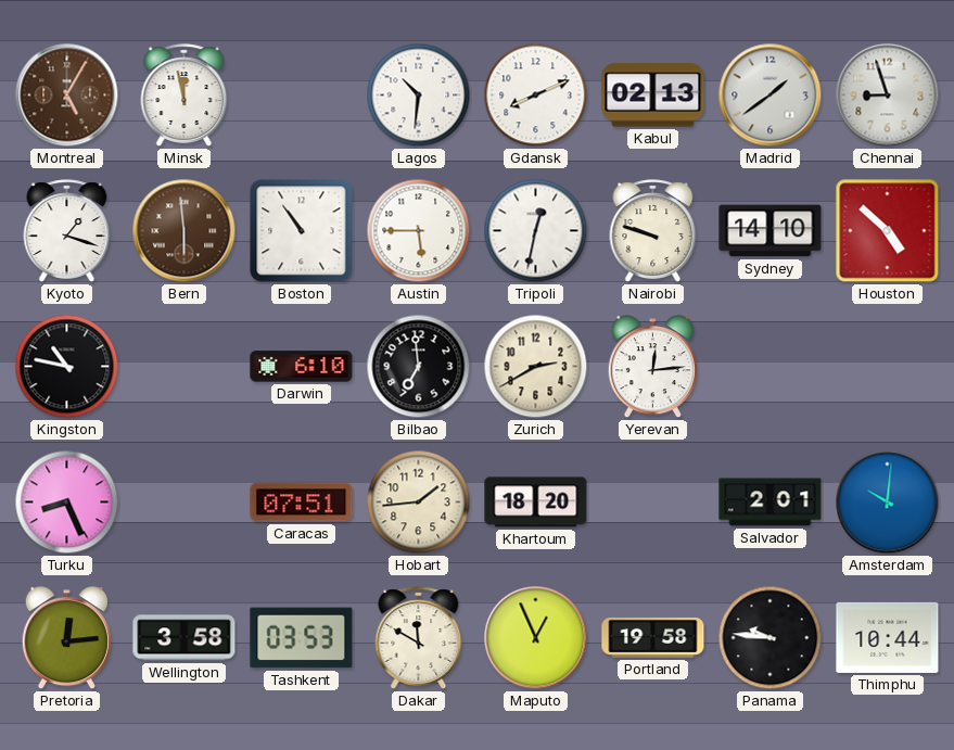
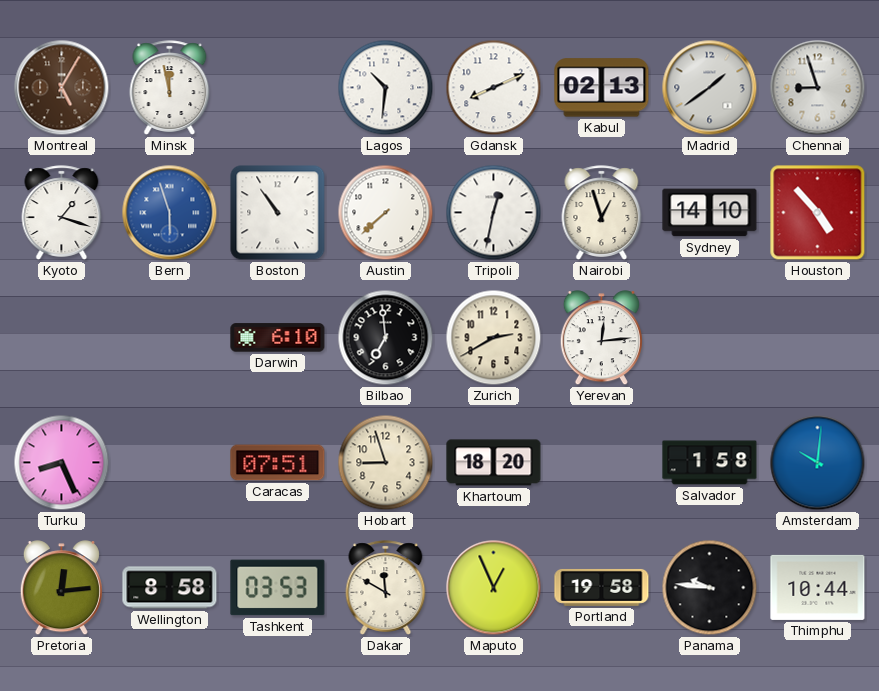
Bern: 5:59 -> 5:57 (170, 213)
Bern dial: brown -> blue (170, 213)
Austin: 5:45 -> 7:38 (386, 213)
Nairobi: 9:48 -> 12:57 (602, 213)
Houston: 4:52 -> 4:53 (818, 213)
Kingston: 10:47 -> none (67, 367)
Hobart: 1:44 -> 8:57 (386, 463)
Salvador: 2:01 -> 1:58 (710, 463)
Wellington: 3:58 -> 8:58 (170, 588)
